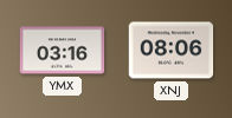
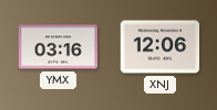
XNJ: 08:06 -> 12:06 (161, 47)
